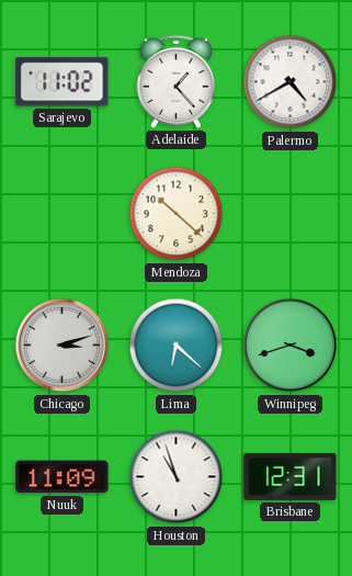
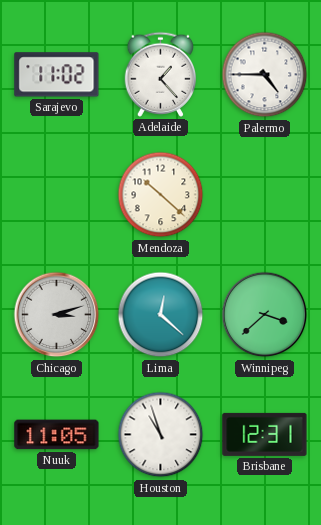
Palermo: 4:40 -> 4:45 (265, 75)
Lima: 6:22 -> 12:22 (161, 315)
Winnipeg: 3:42 -> 3:38 (265, 315)
Nuuk: 11:09 -> 11:05 (57, 435)
